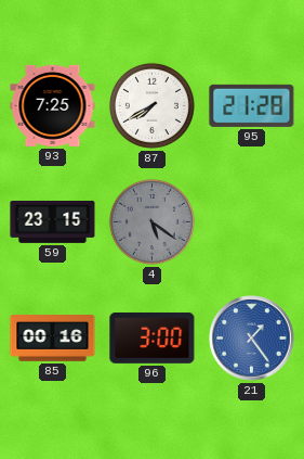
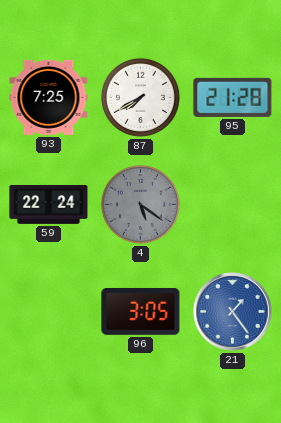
59: 23:15 -> 22:24 (49, 205)
85: 00:16 -> none (53, 339)
96: 3:00 -> 3:05 (141, 311)
